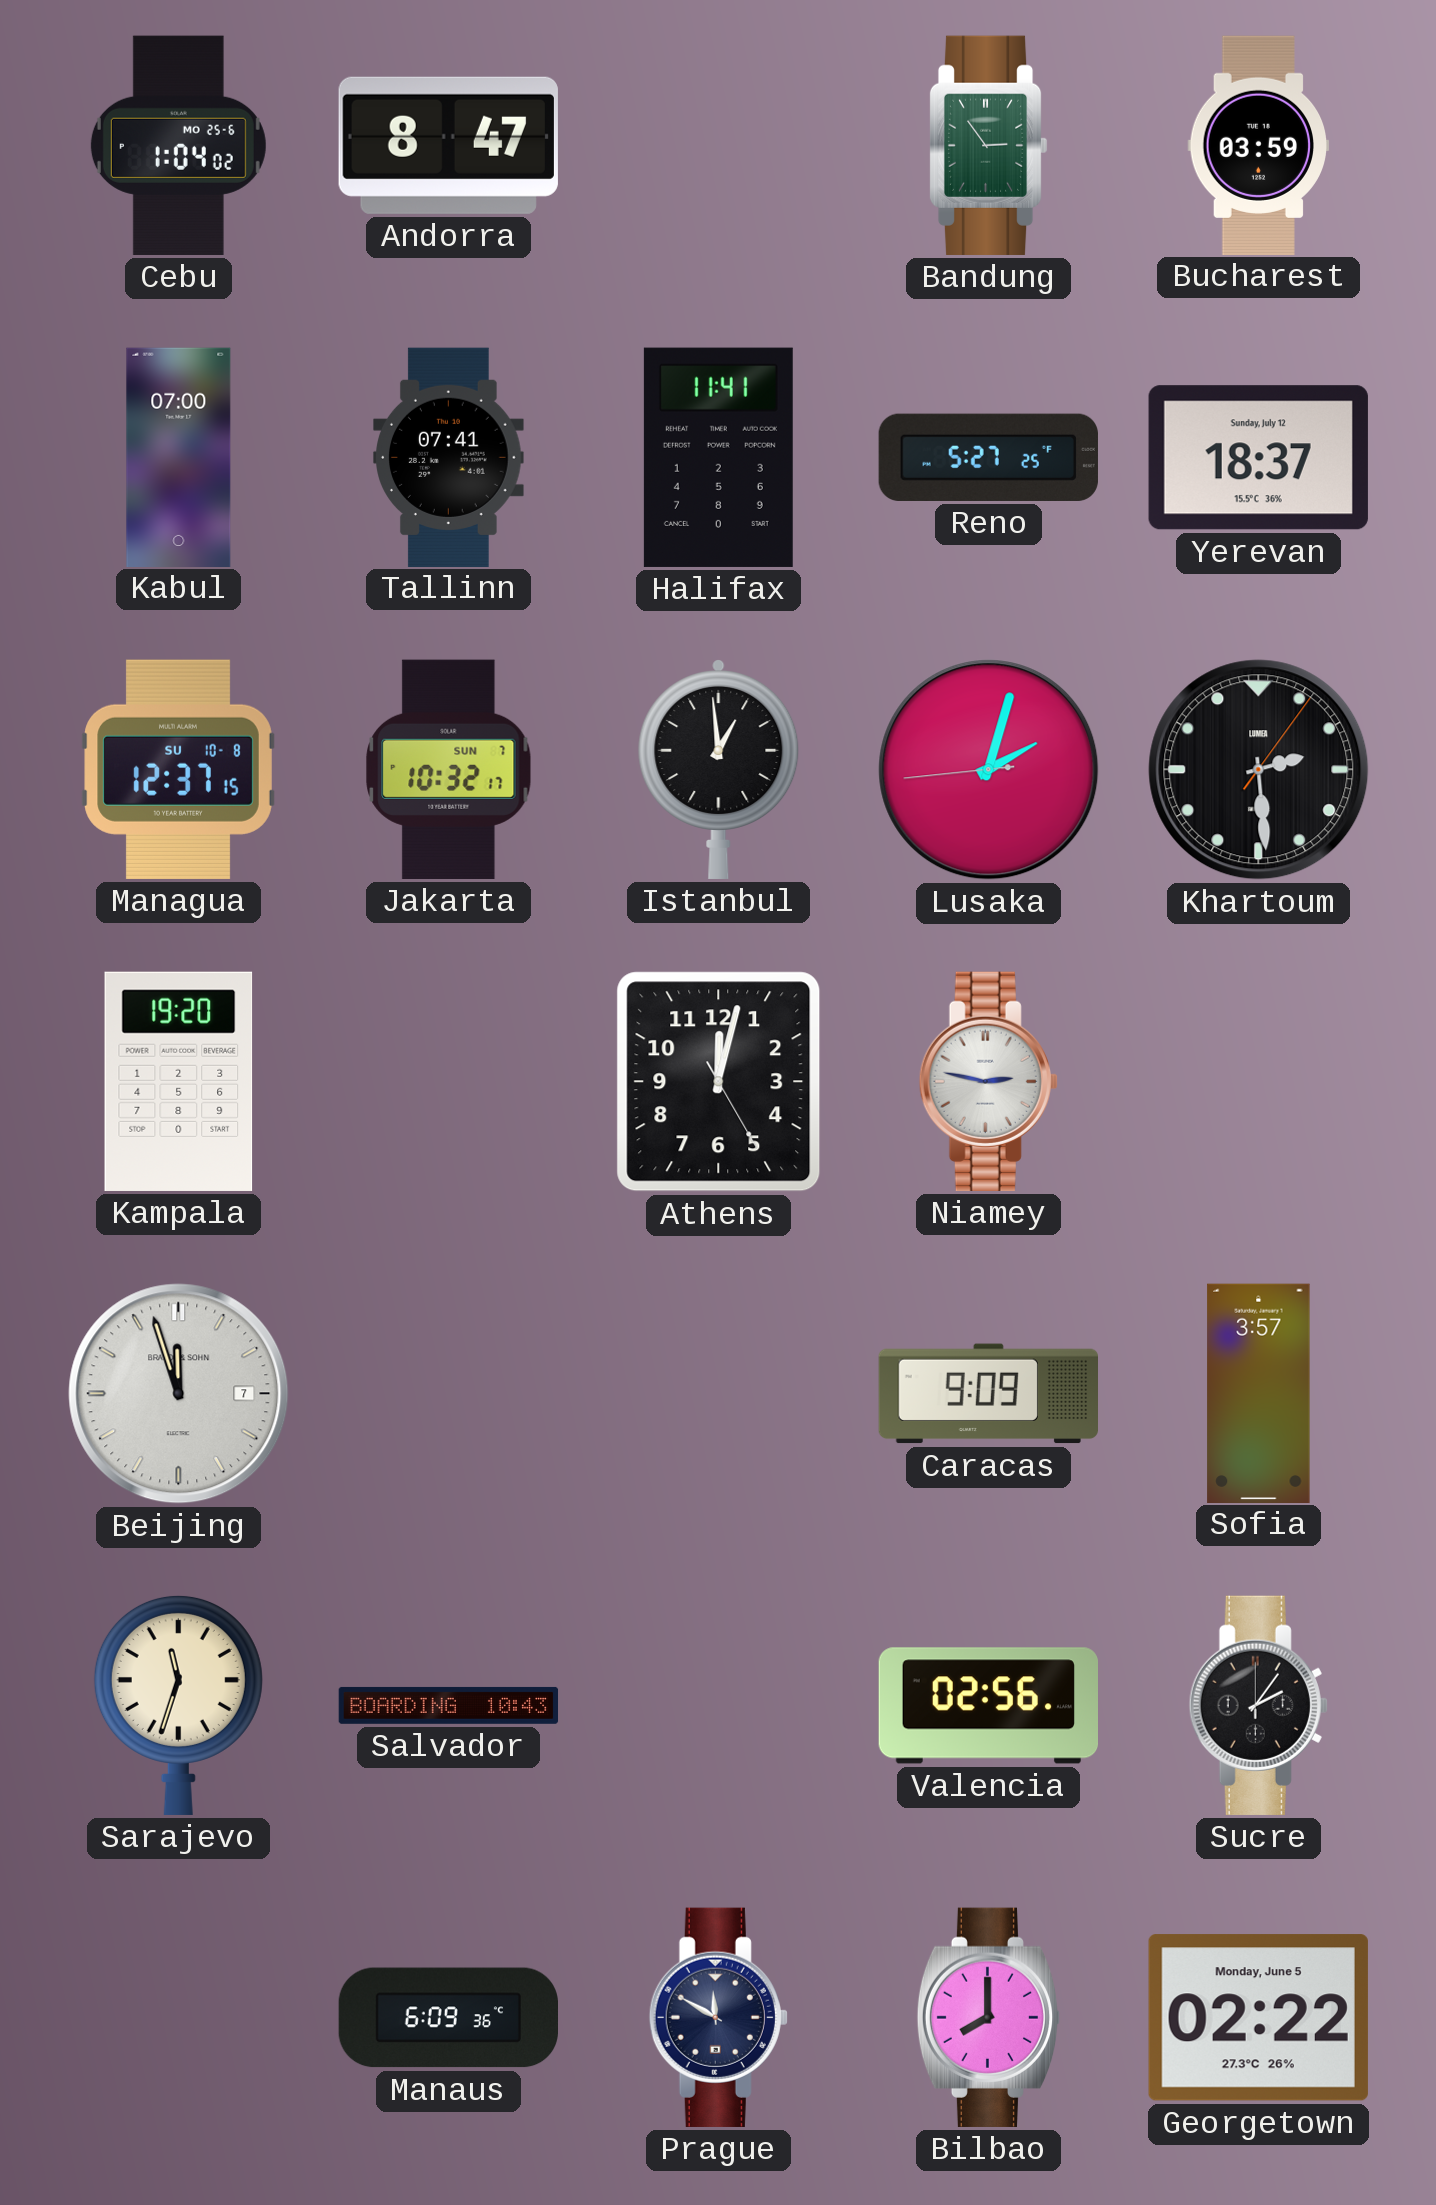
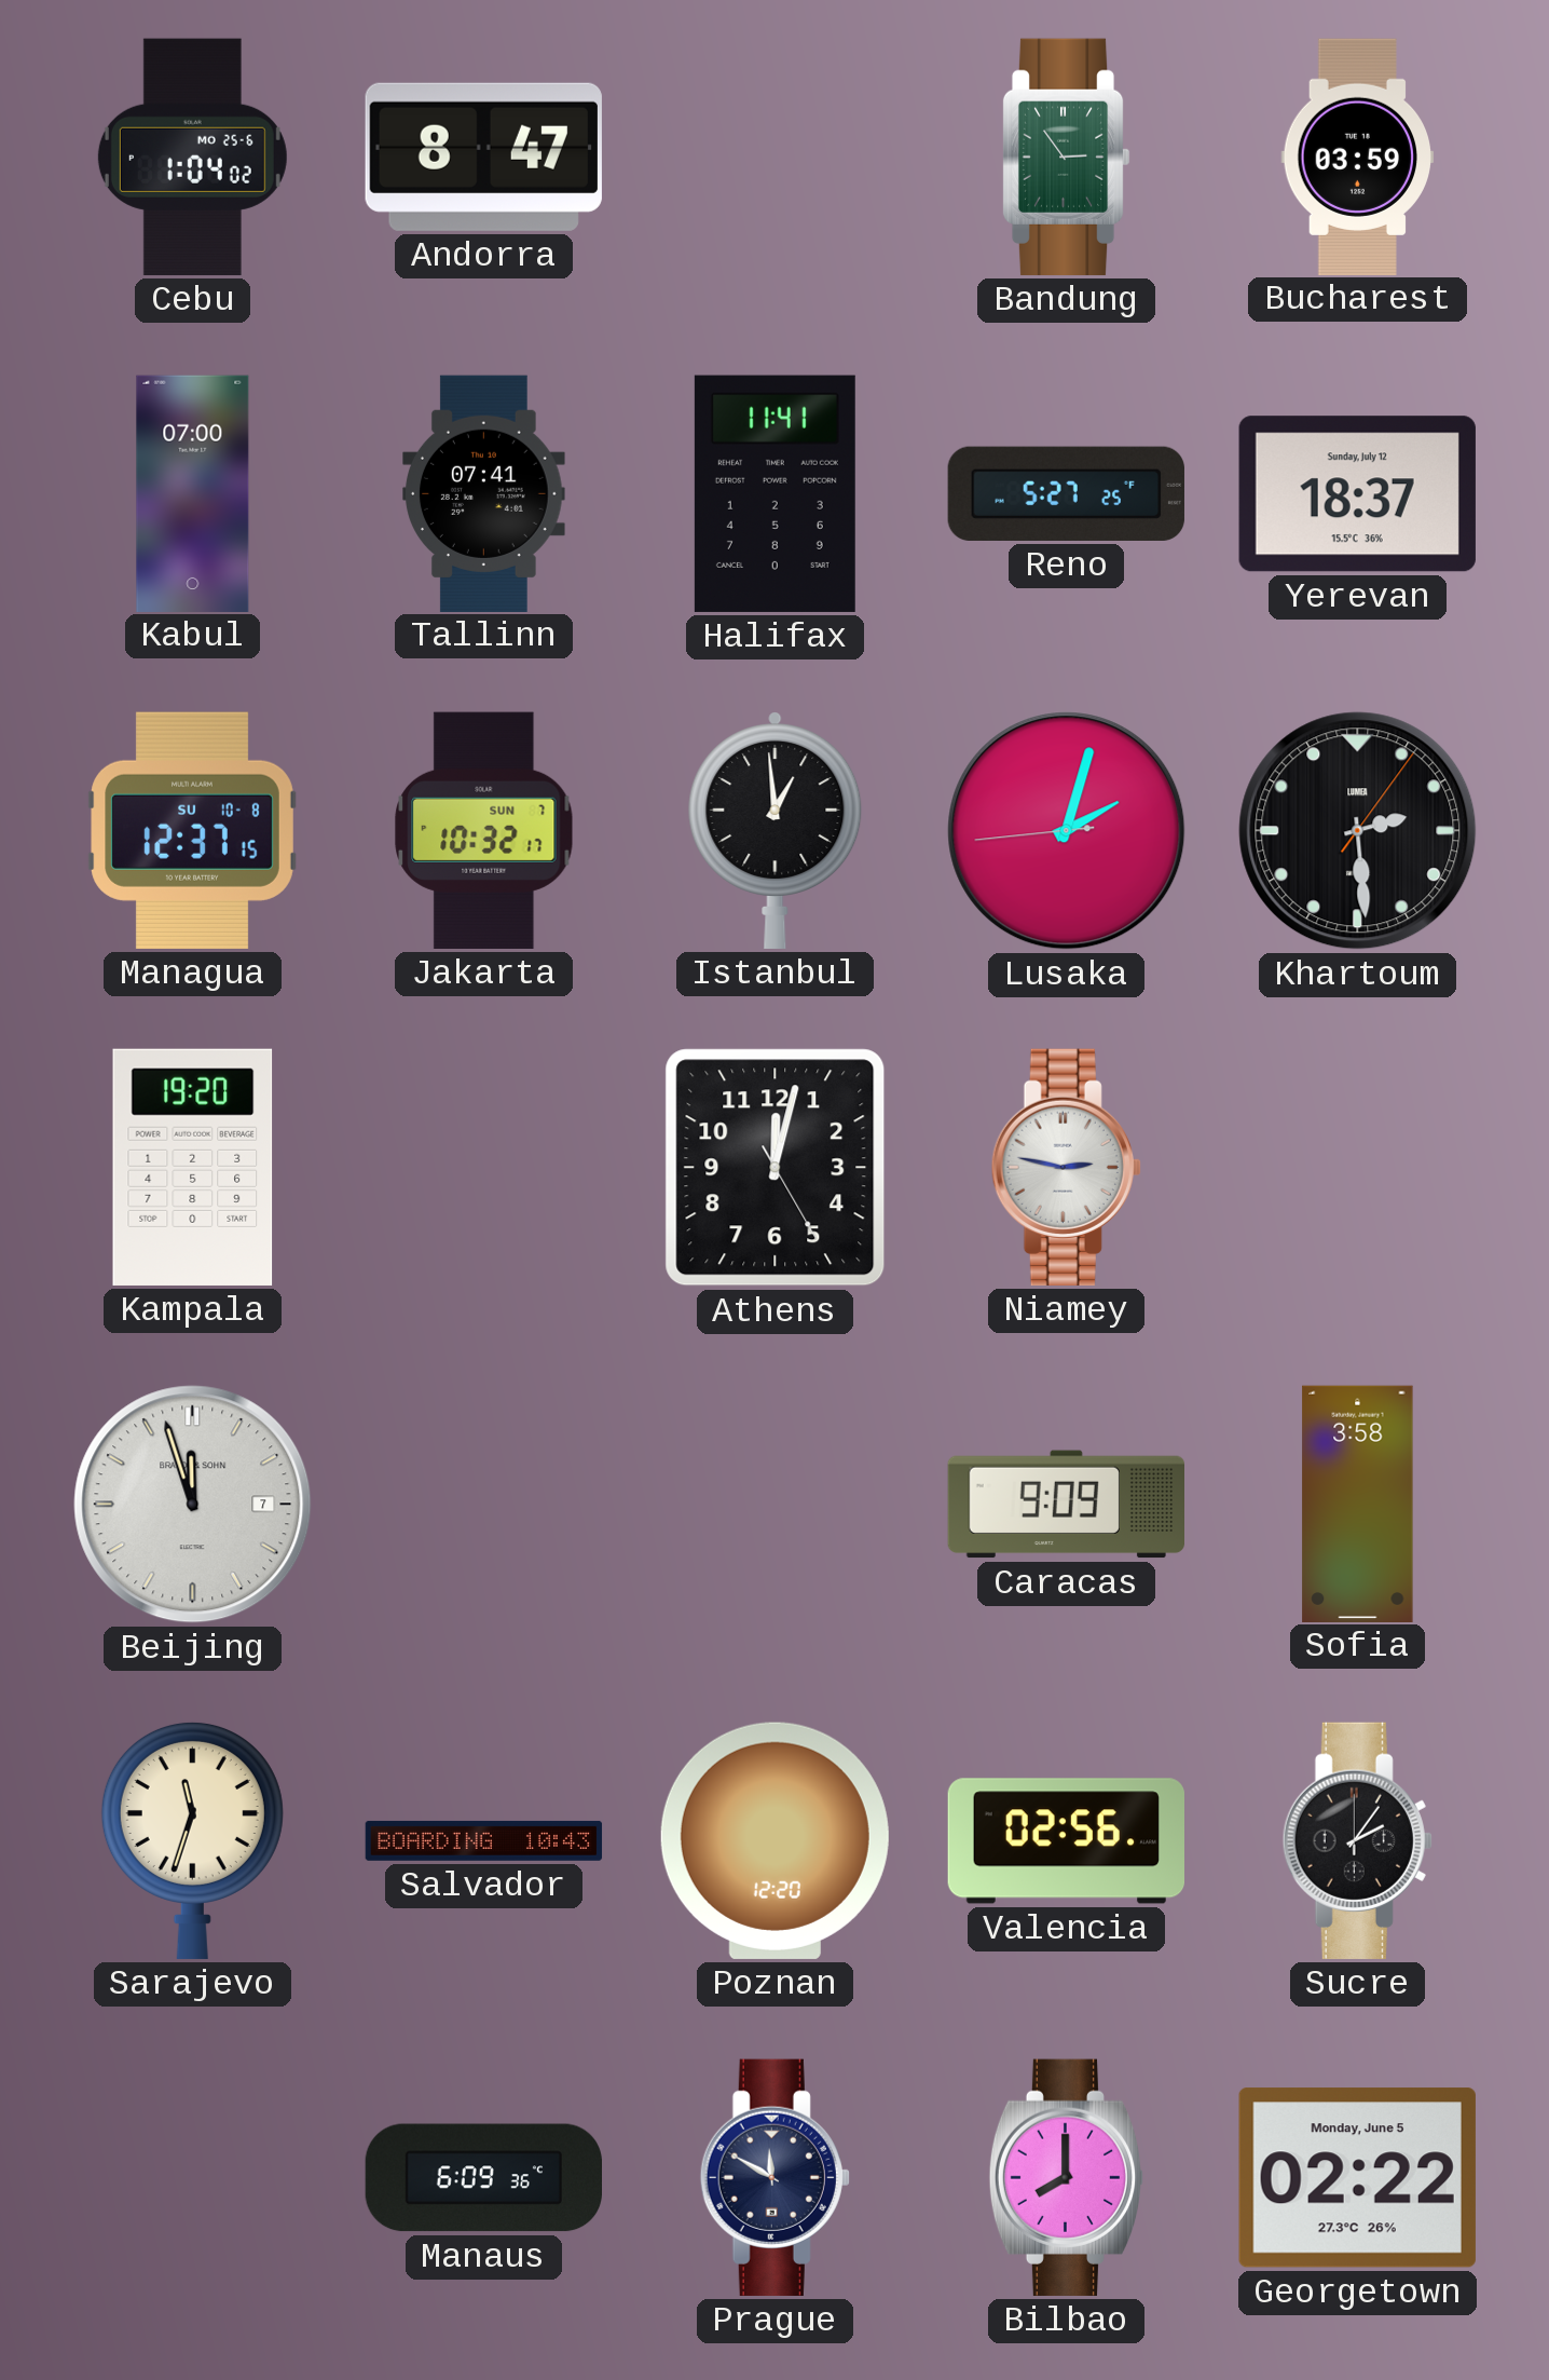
Sofia: 3:57 -> 3:58 (1358, 1504)
Poznan: none -> 12:20 (774, 1840)
